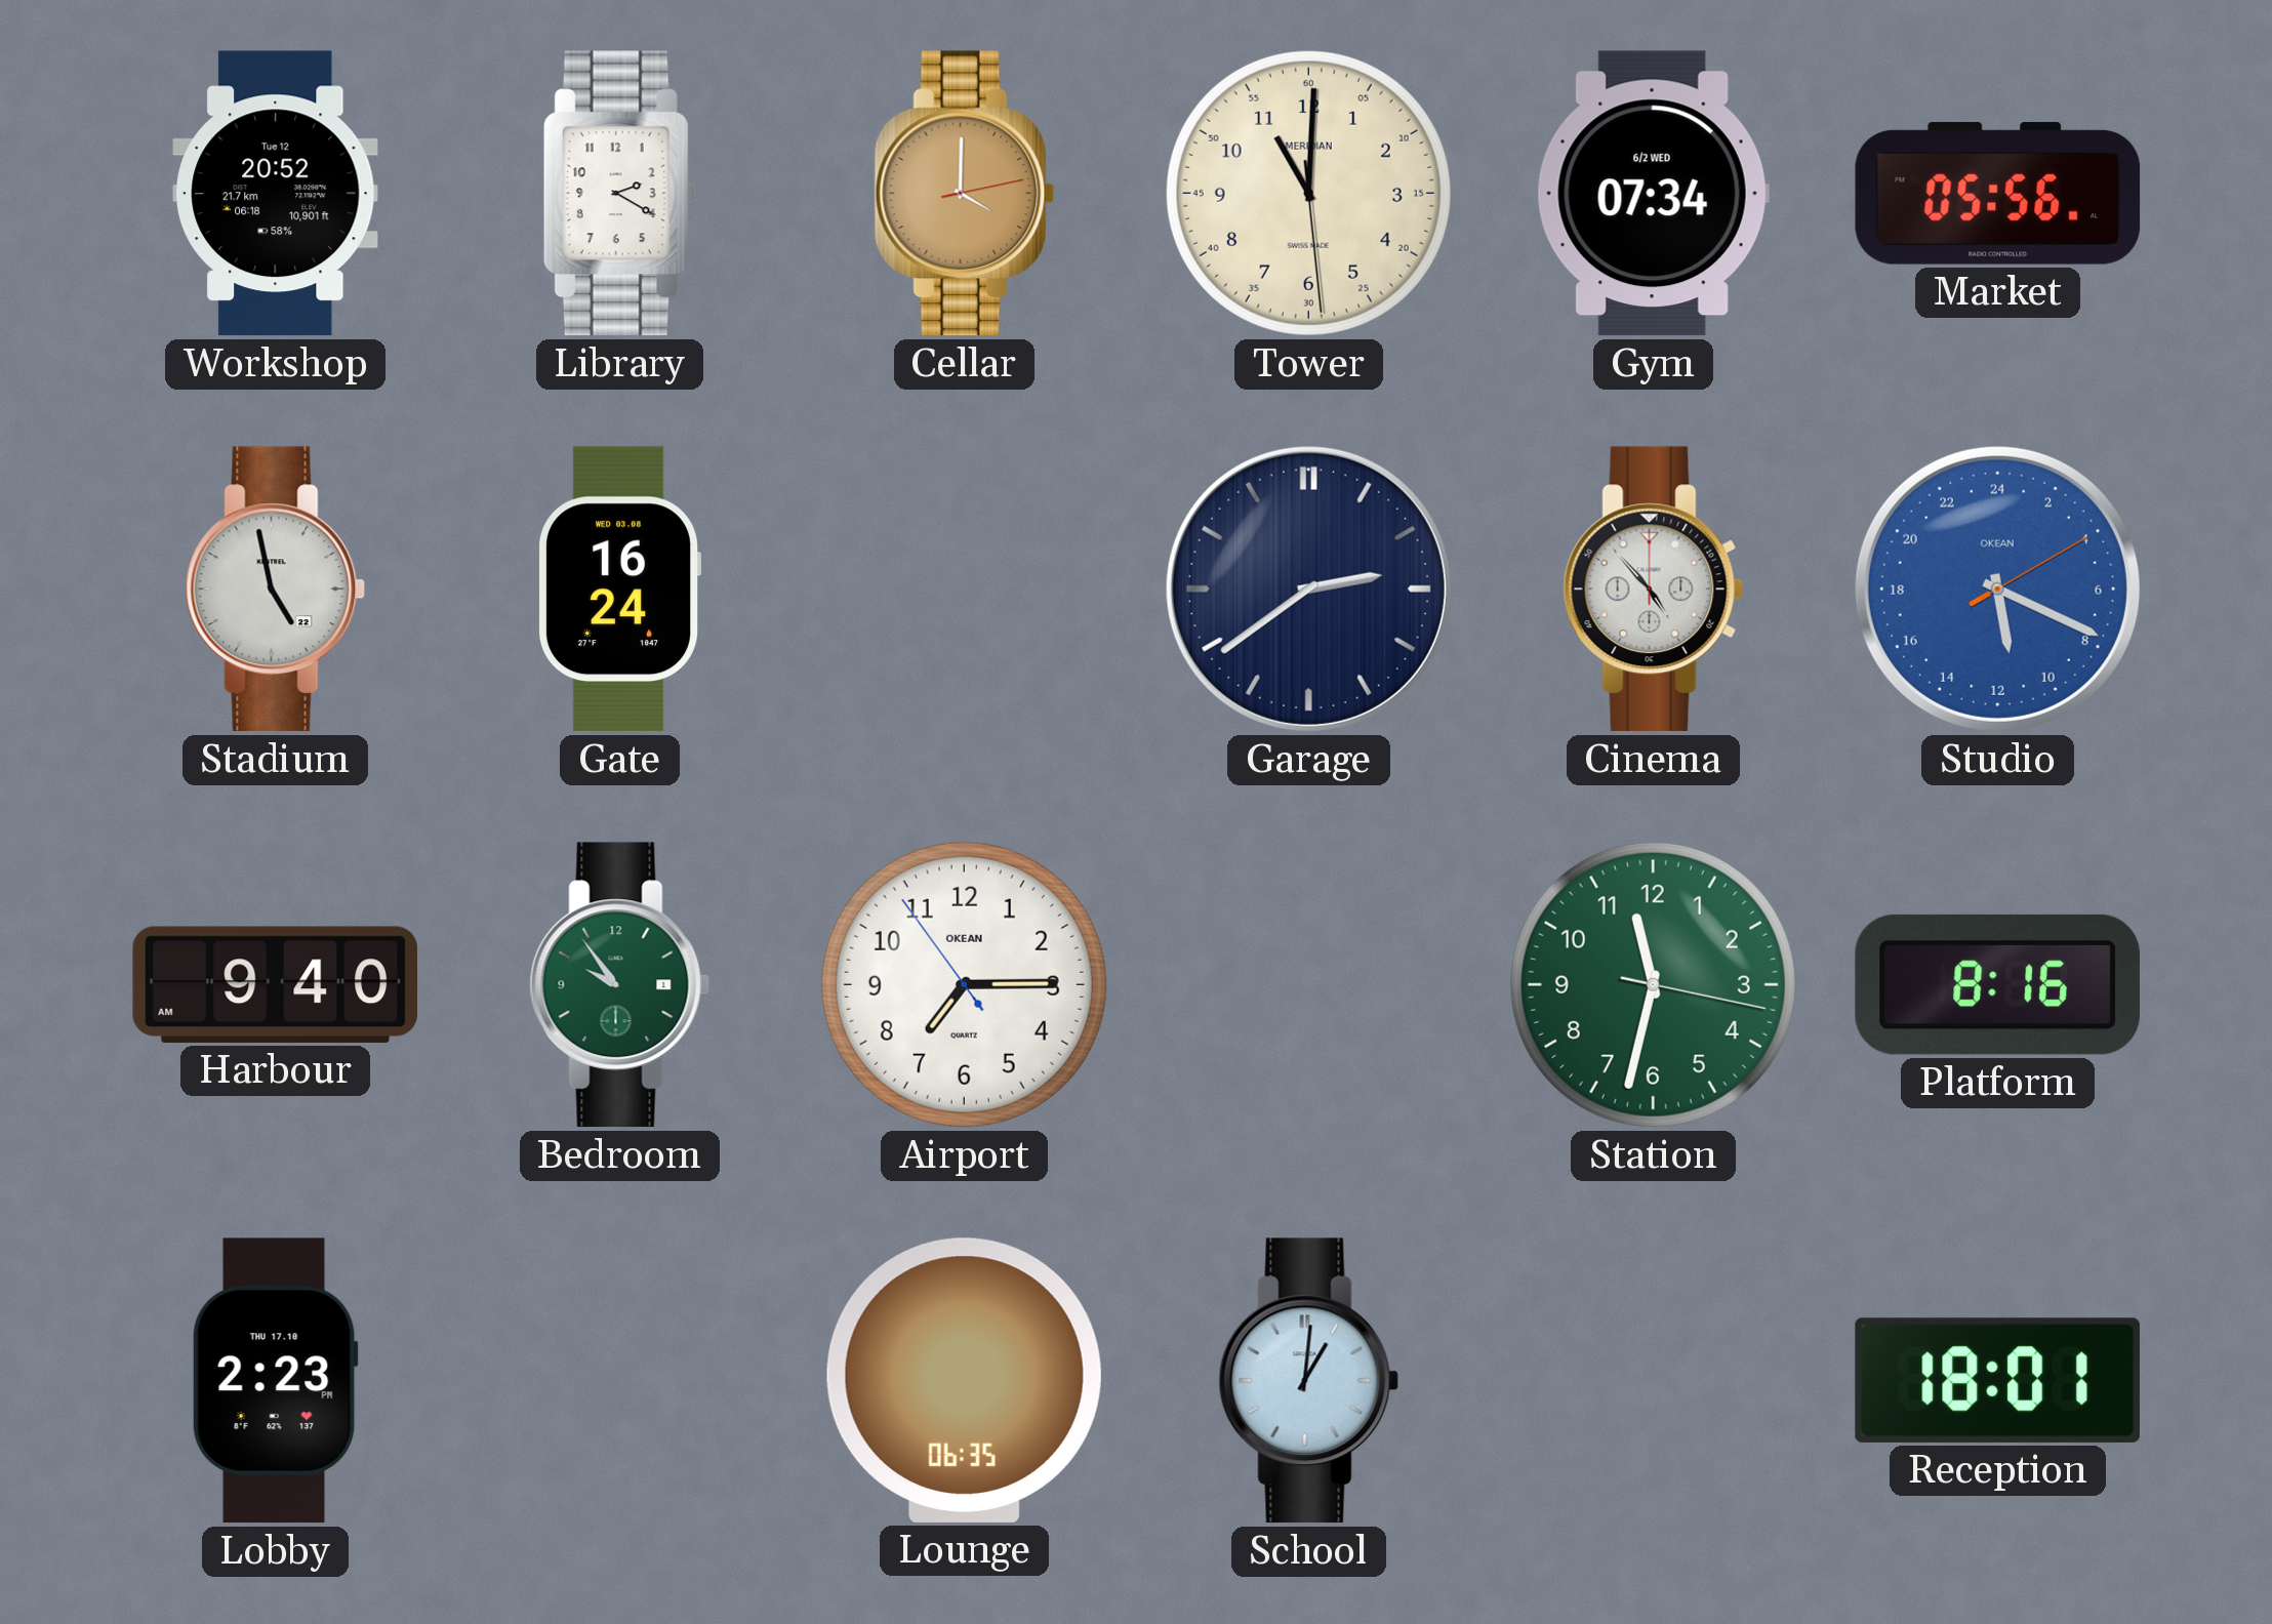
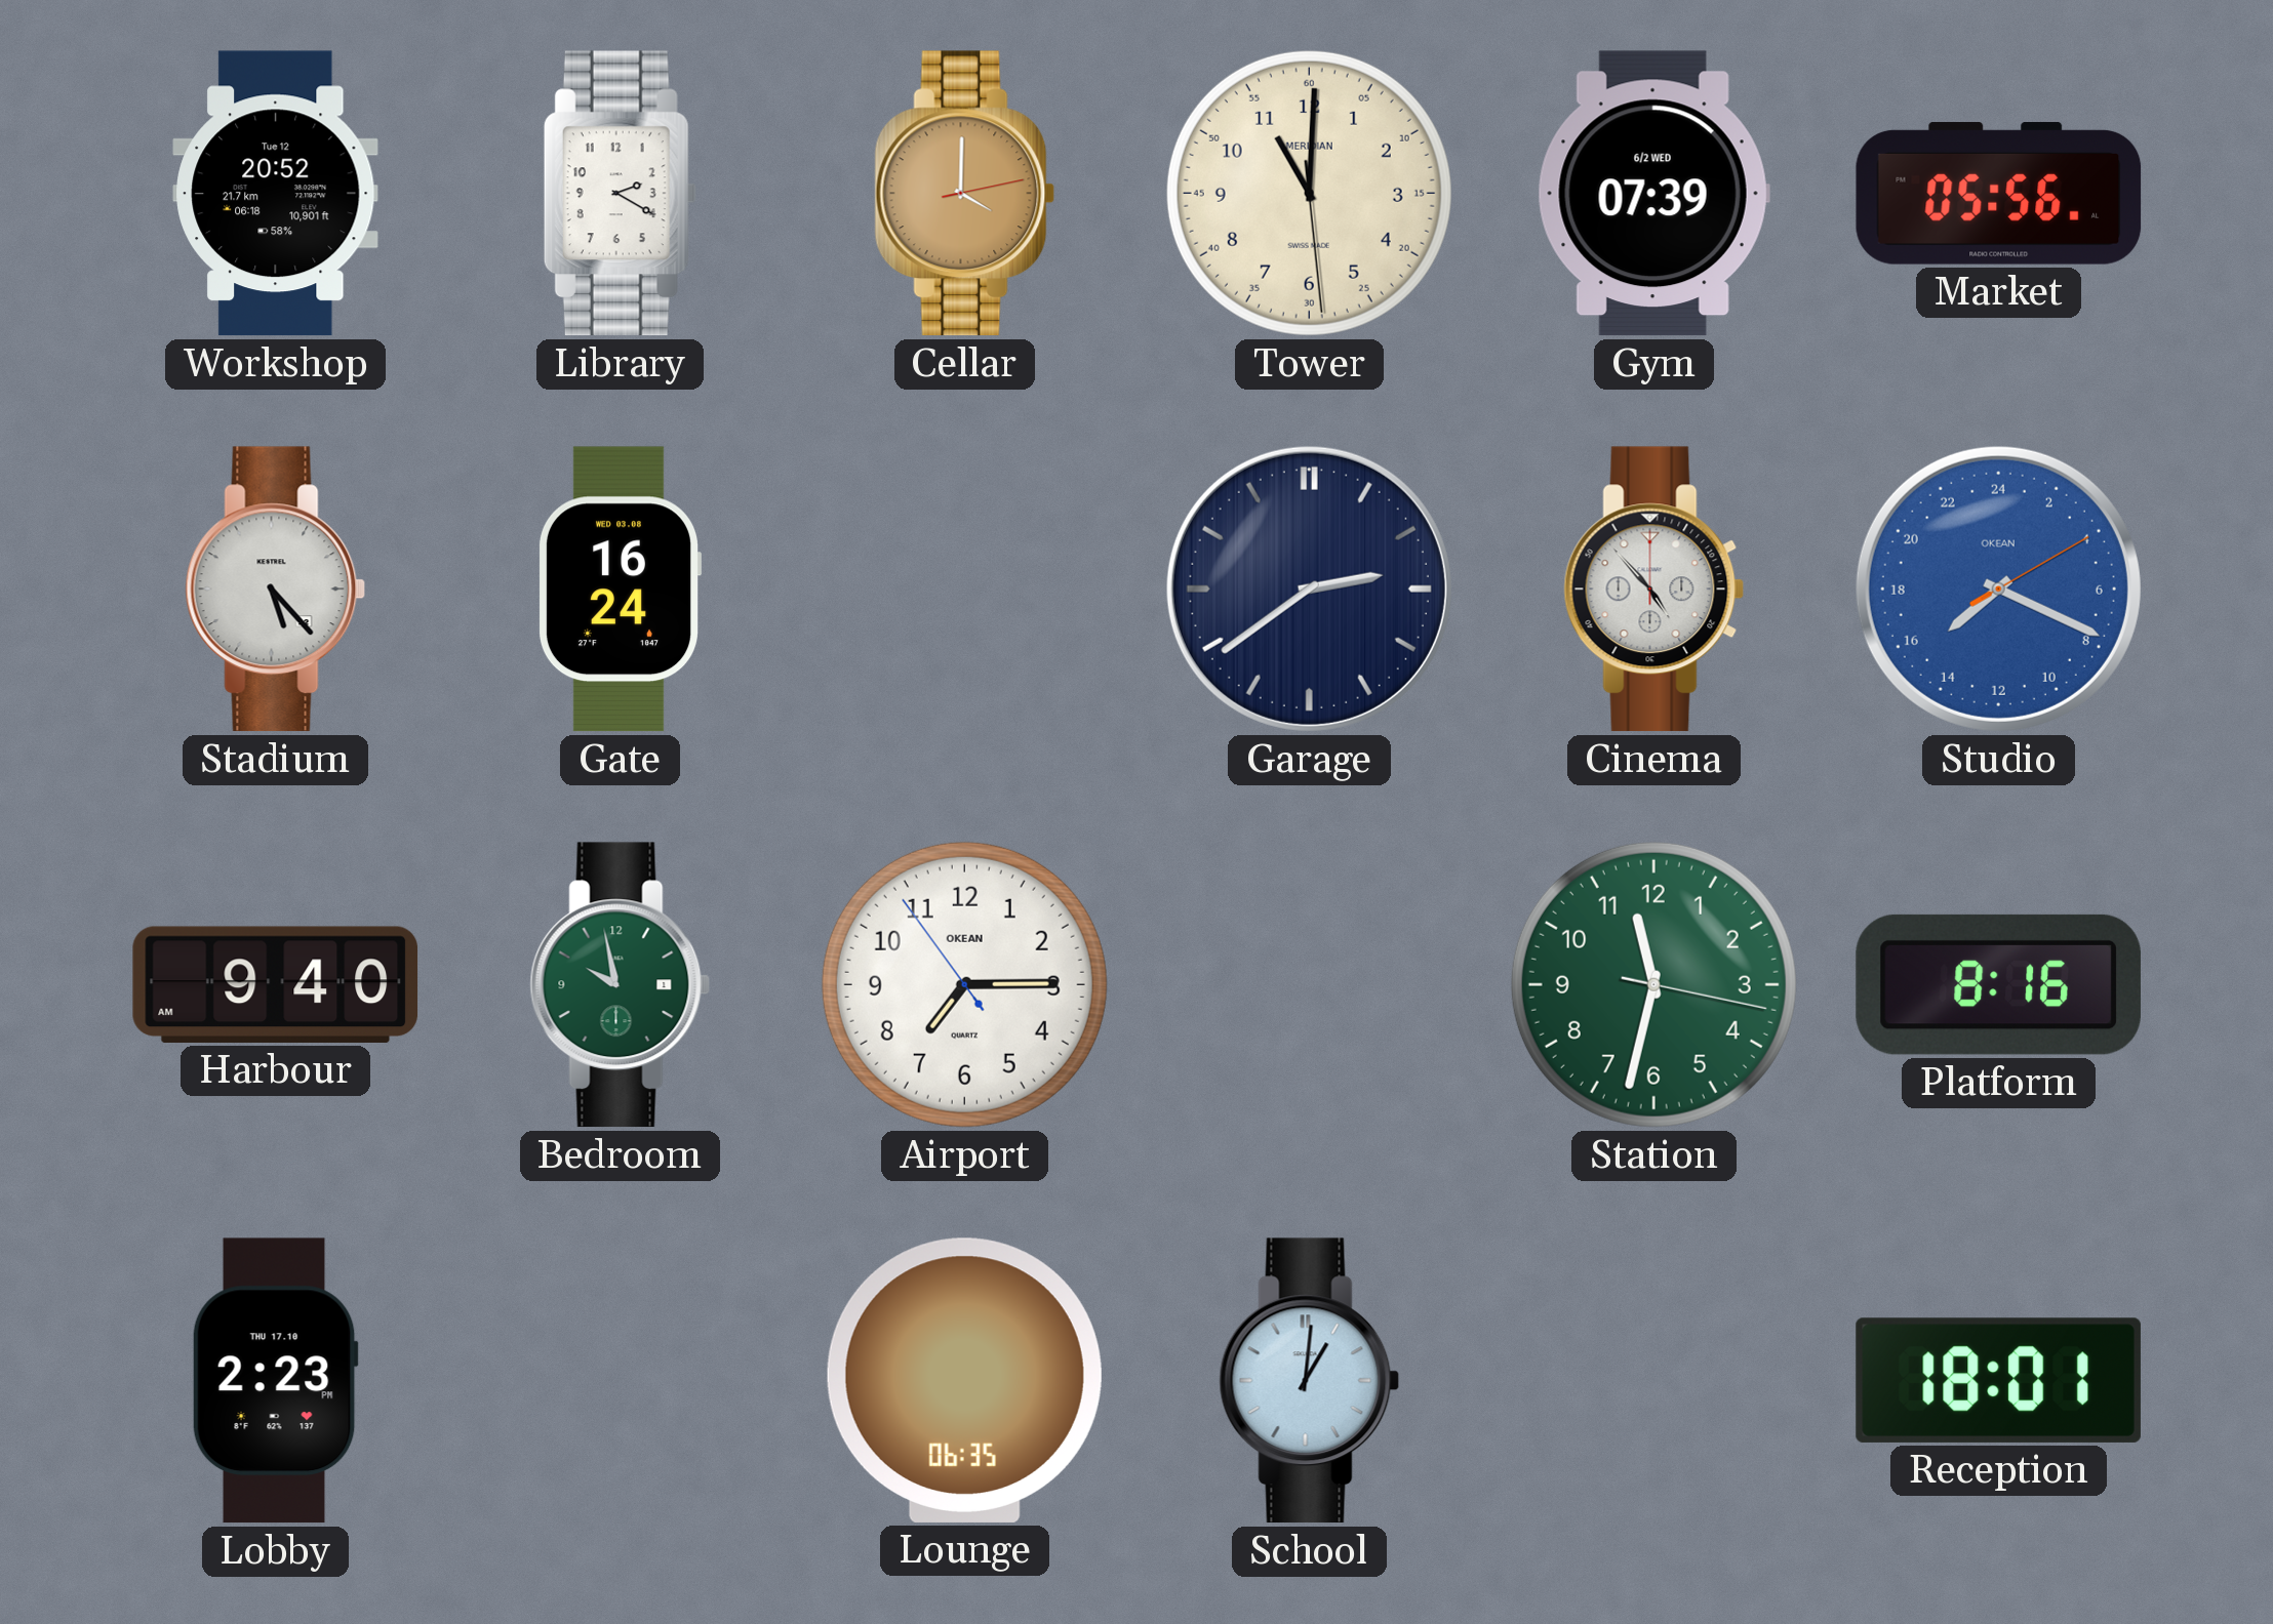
Gym: 07:34 -> 07:39 (1653, 194)
Stadium: 4:58 -> 5:23 (276, 590)
Studio: 11:19 -> 15:19 (1998, 588)
Bedroom: 9:54 -> 9:58 (621, 985)
